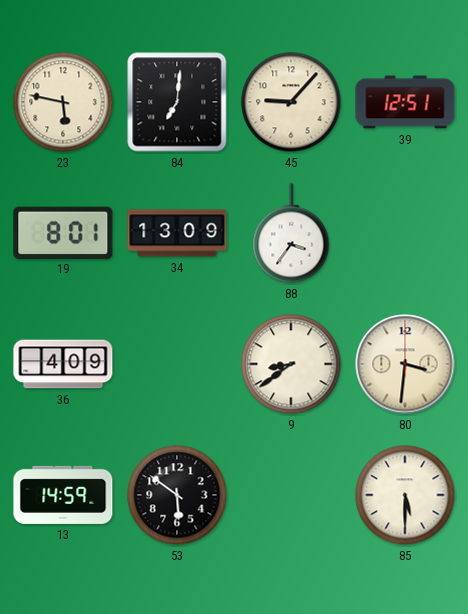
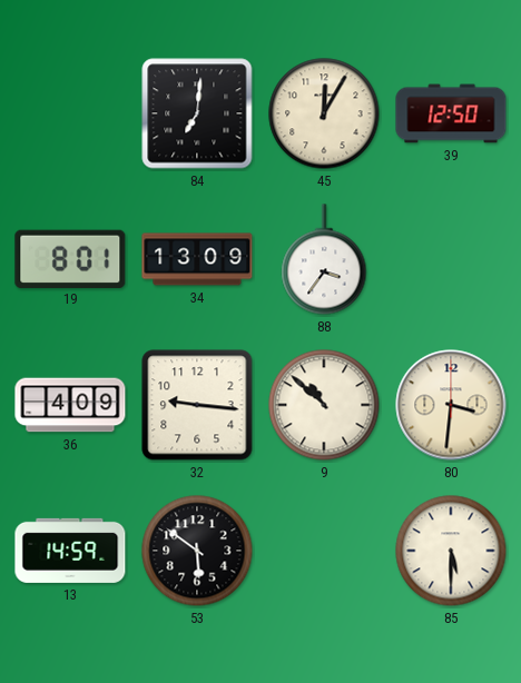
23: 5:47 -> none (63, 102)
45: 9:07 -> 12:05 (324, 113)
39: 12:51 -> 12:50 (451, 113)
32: none -> 9:16 (197, 405)
9: 8:39 -> 10:52 (324, 405)
